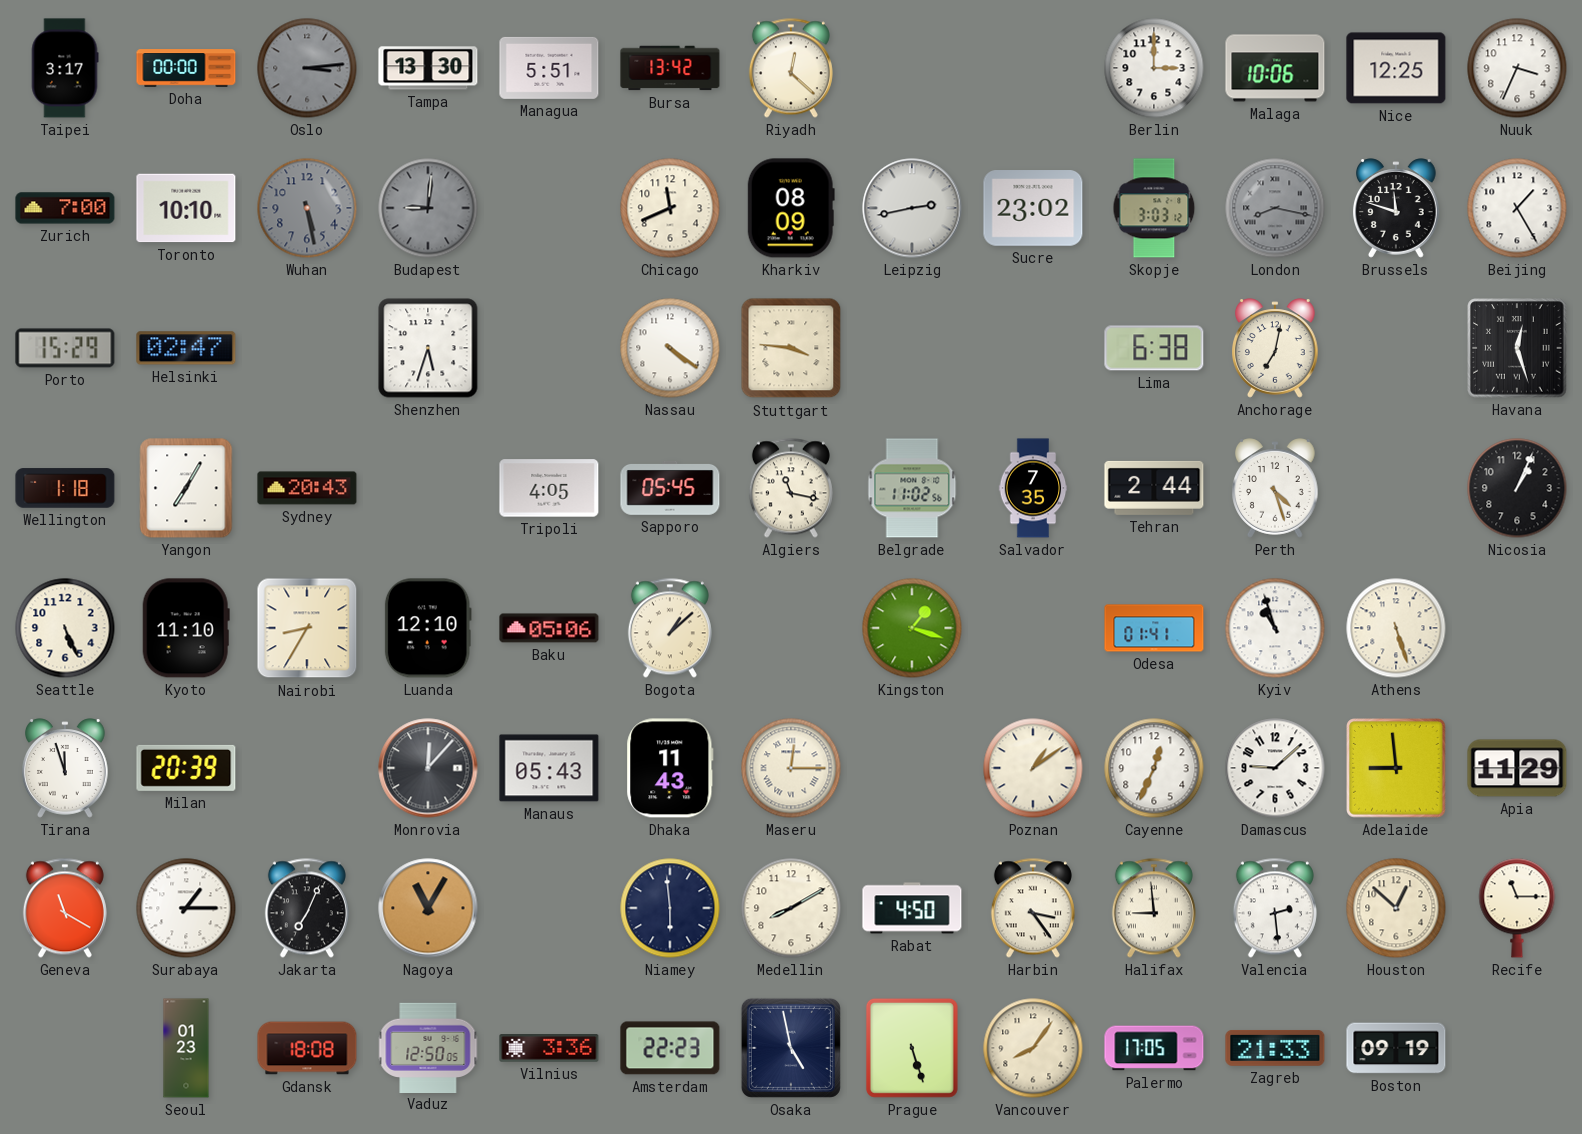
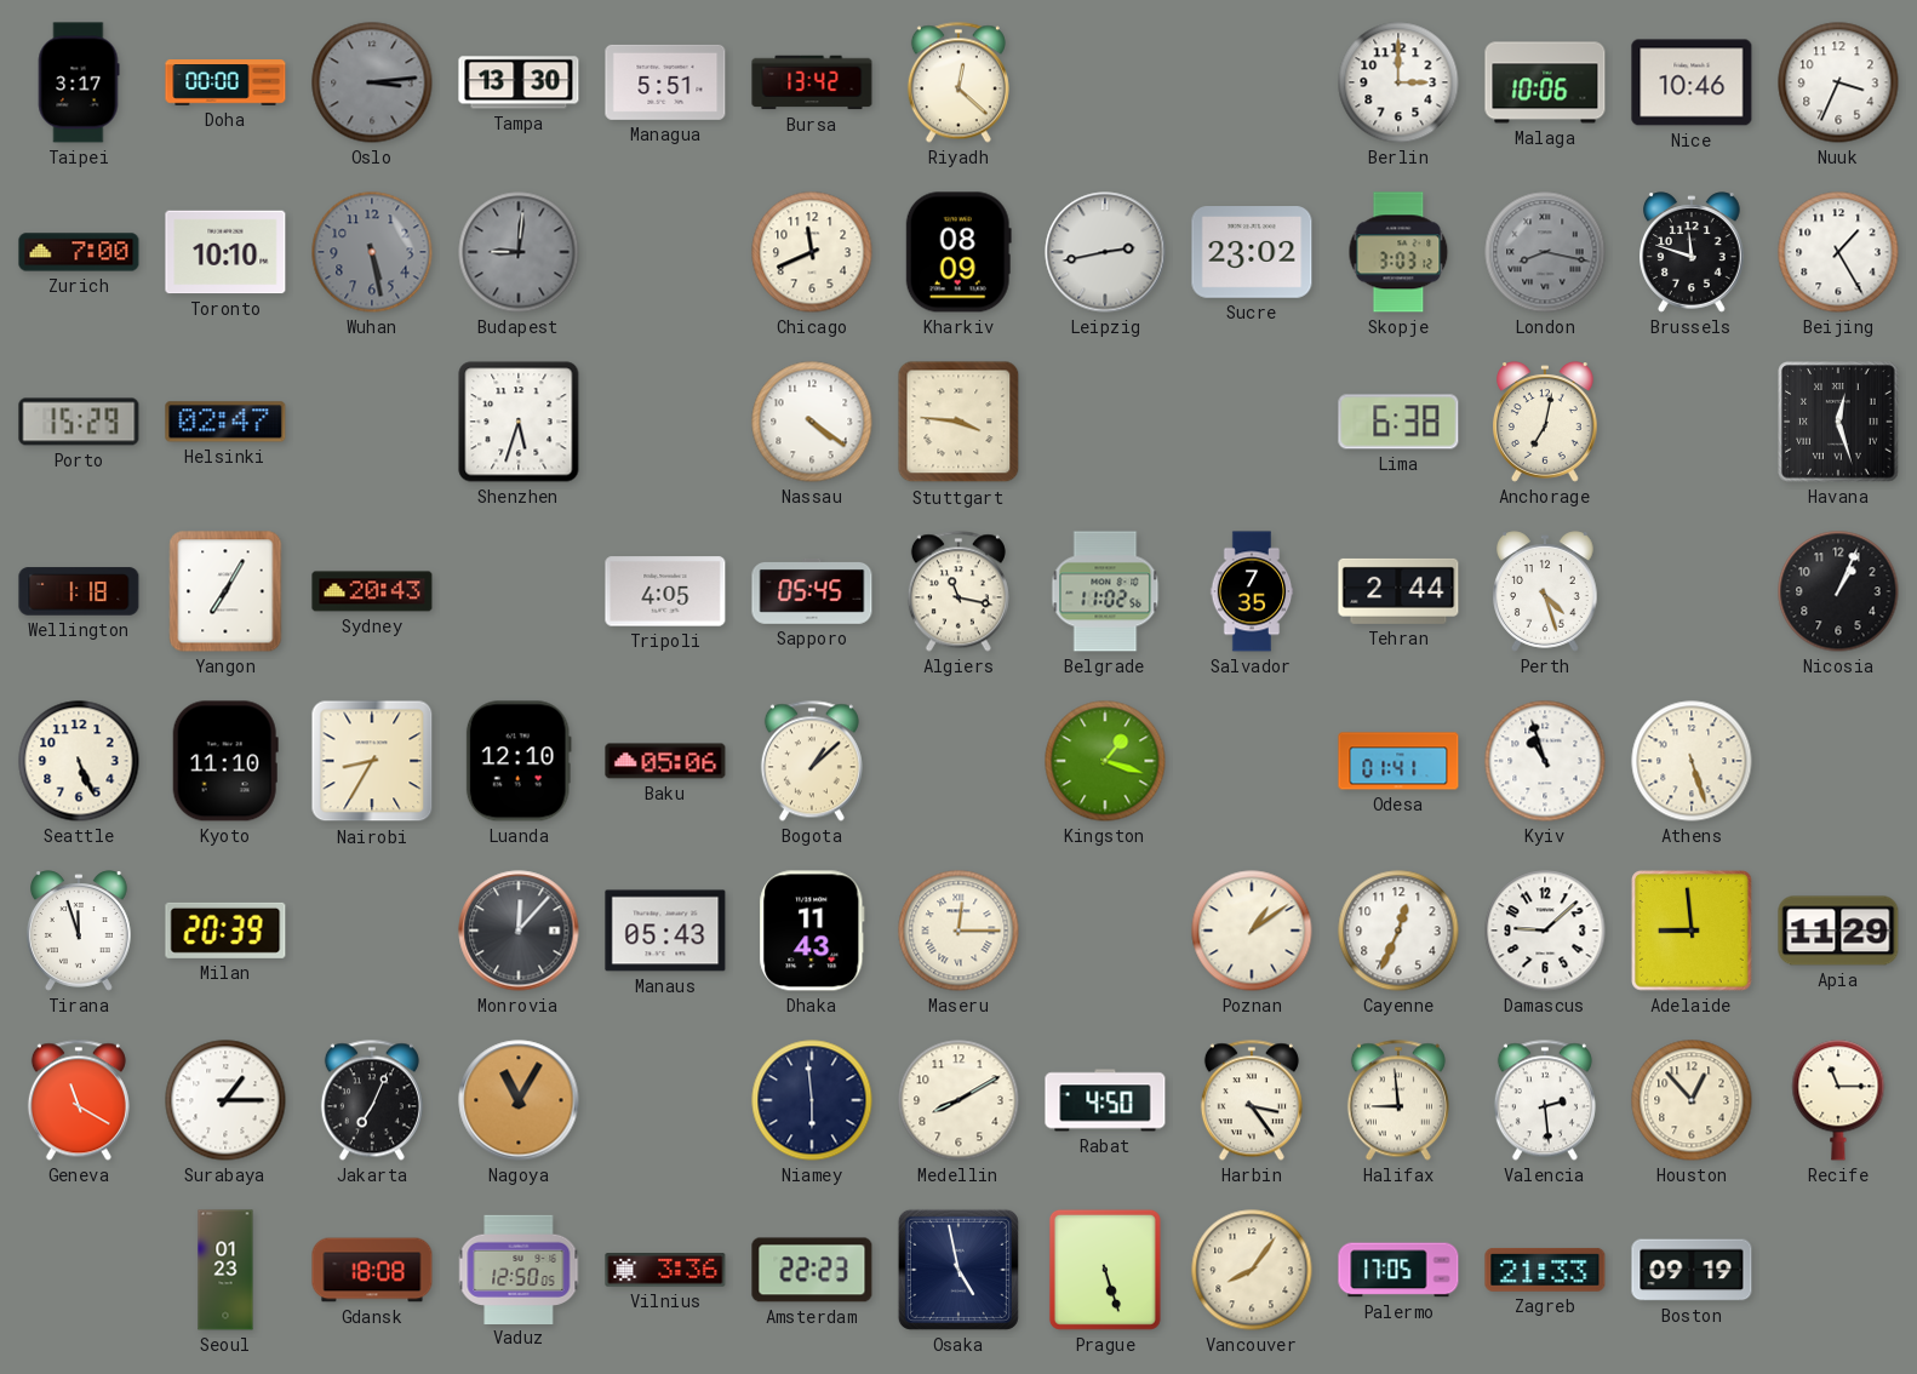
Nice: 12:25 -> 10:46 (1692, 82)
Houston: 12:52 -> 12:53 (1692, 1100)
